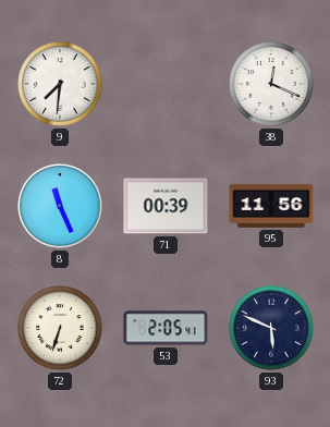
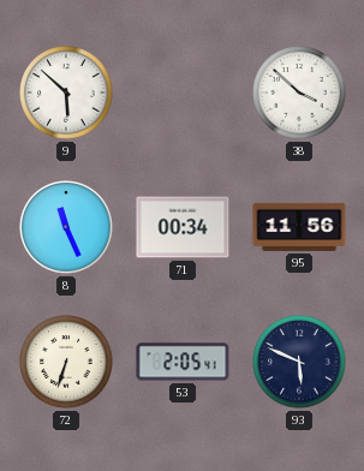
9: 7:31 -> 5:52 (66, 93)
38: 12:19 -> 3:52 (299, 93)
71: 00:39 -> 00:34 (183, 227)
